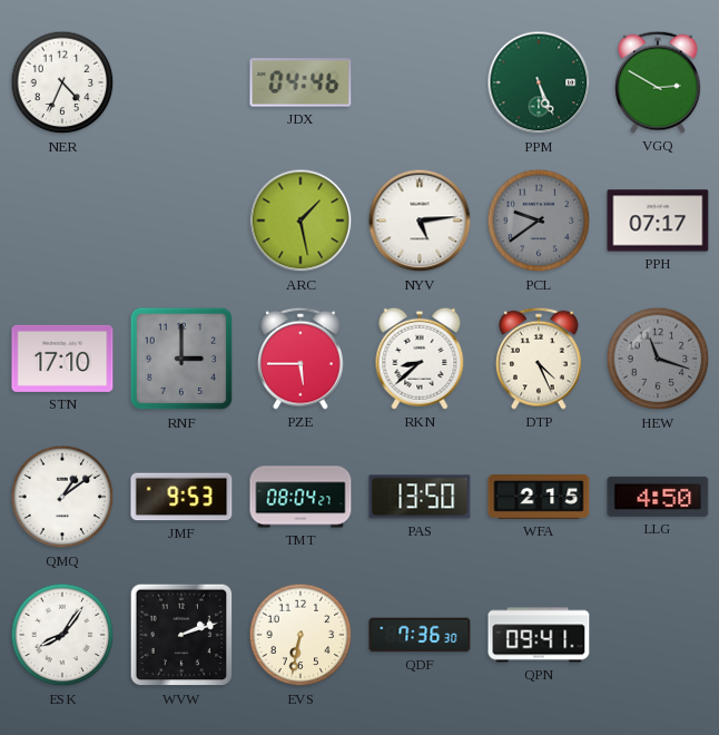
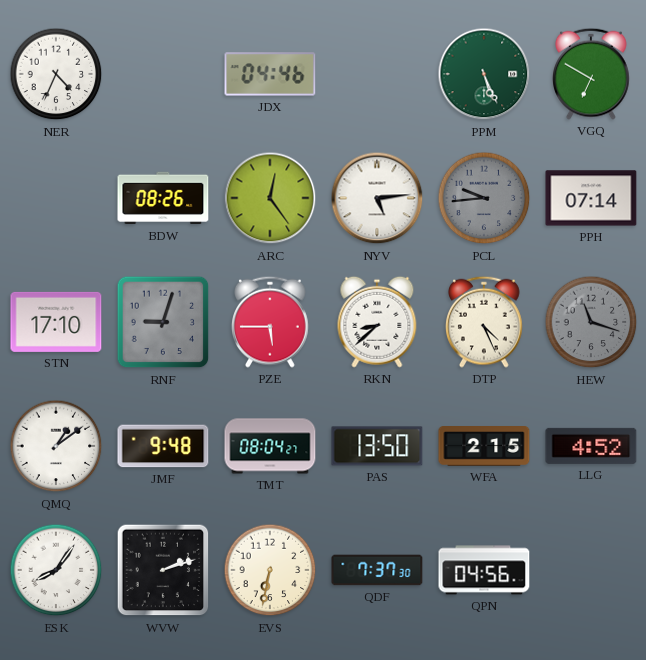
VGQ: 2:50 -> 6:50 (592, 74)
BDW: none -> 08:26 (163, 198)
ARC: 1:28 -> 12:24 (270, 198)
PCL: 9:39 -> 9:44 (484, 198)
PPH: 07:17 -> 07:14 (591, 198)
RNF: 3:00 -> 9:03 (163, 322)
JMF: 9:53 -> 9:48 (163, 446)
LLG: 4:50 -> 4:52 (591, 446)
QDF: 7:36 -> 7:37 (377, 570)
QPN: 09:41 -> 04:56 (484, 570)
